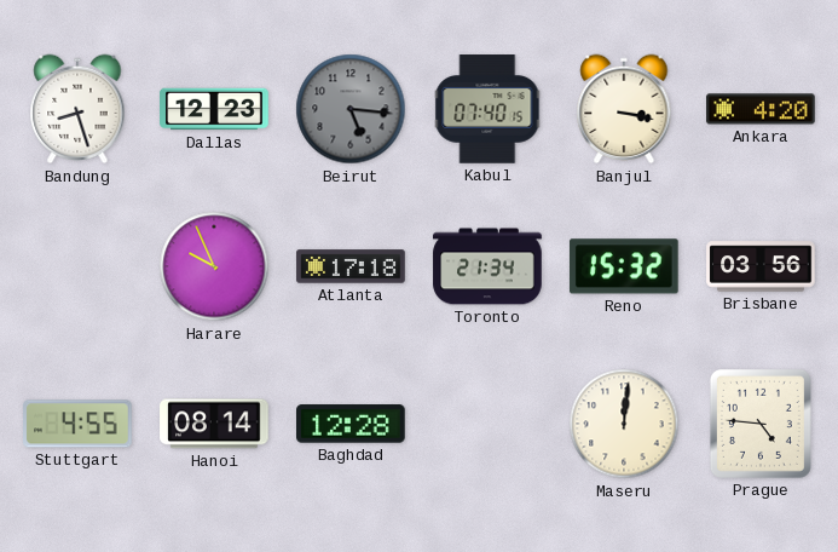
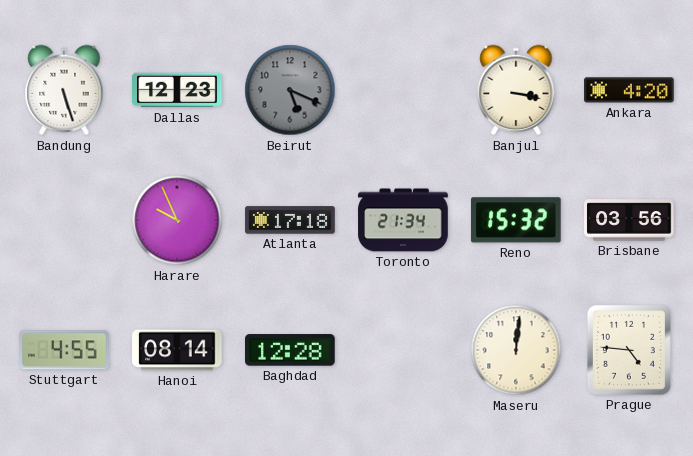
Bandung: 8:27 -> 5:27 (64, 90)
Beirut: 5:16 -> 5:19 (290, 90)
Kabul: 07:40 -> none (487, 109)
